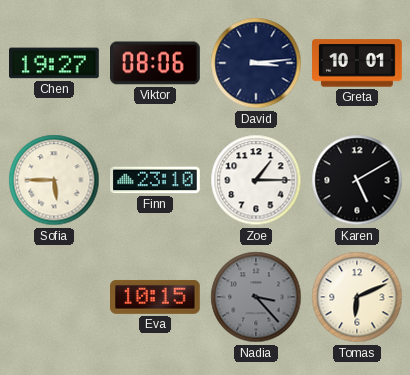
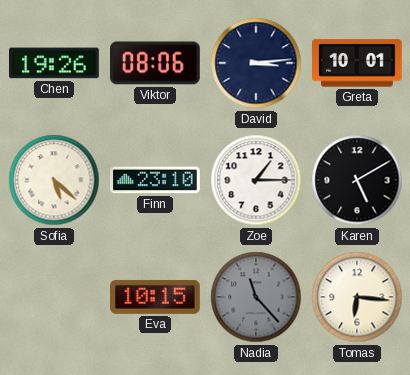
Chen: 19:27 -> 19:26 (55, 63)
Sofia: 5:45 -> 5:22 (54, 180)
Nadia: 3:23 -> 11:23 (256, 297)
Tomas: 6:11 -> 6:16 (357, 297)
